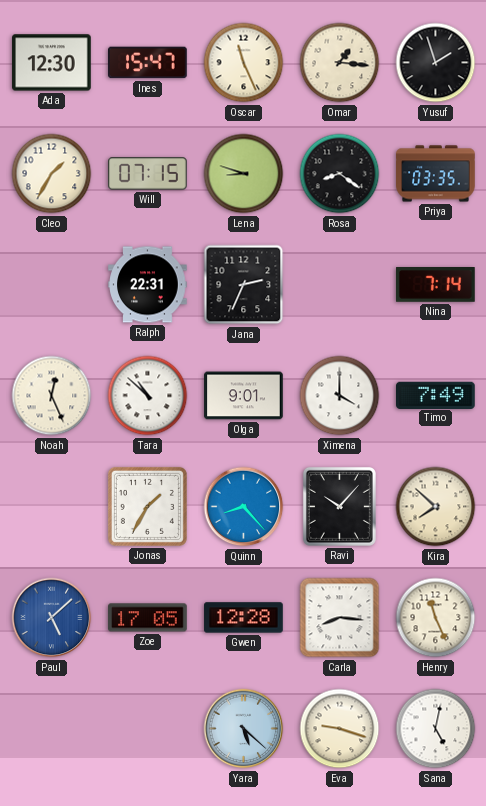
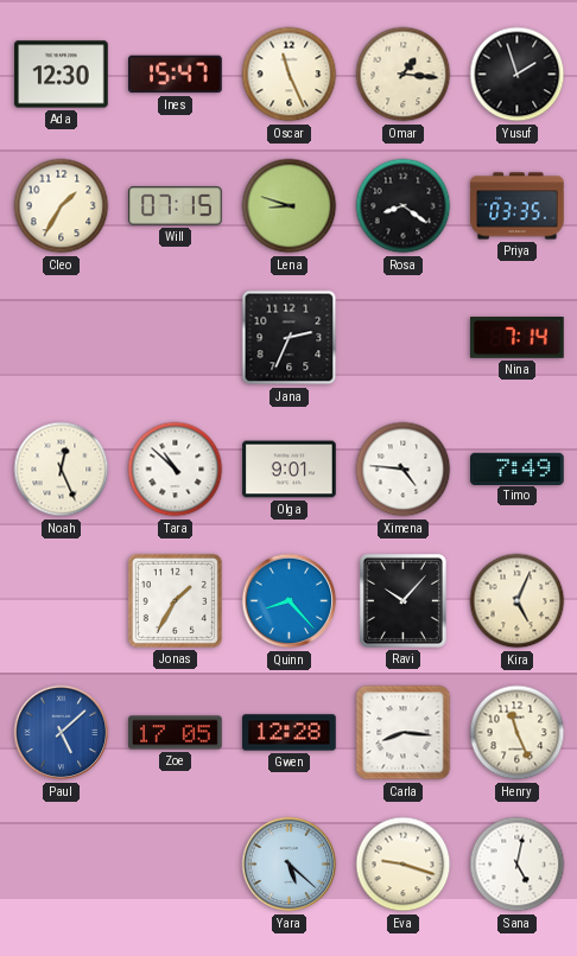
Ralph: 22:31 -> none (148, 285)
Ximena: 4:00 -> 4:46 (404, 470)
Kira: 7:52 -> 5:04 (518, 601)
